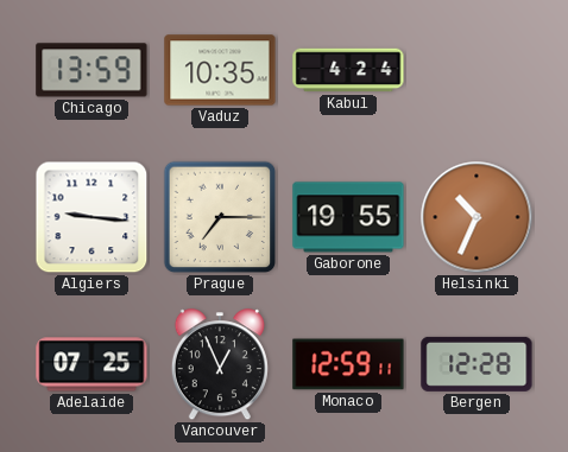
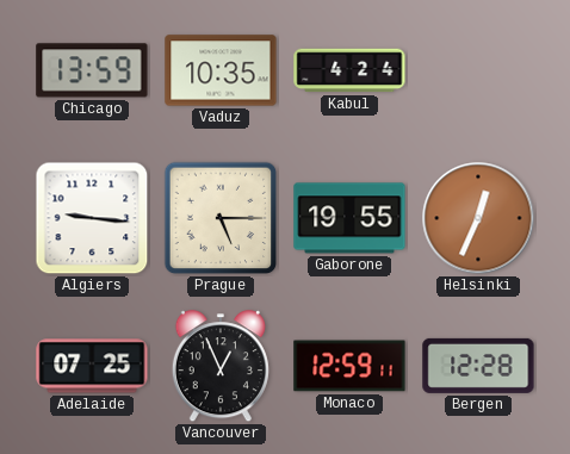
Prague: 7:15 -> 5:15 (221, 218)
Helsinki: 10:34 -> 12:34 (478, 218)
